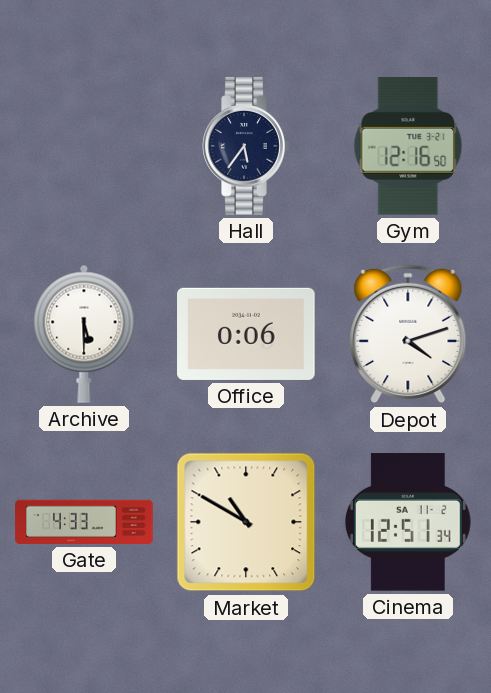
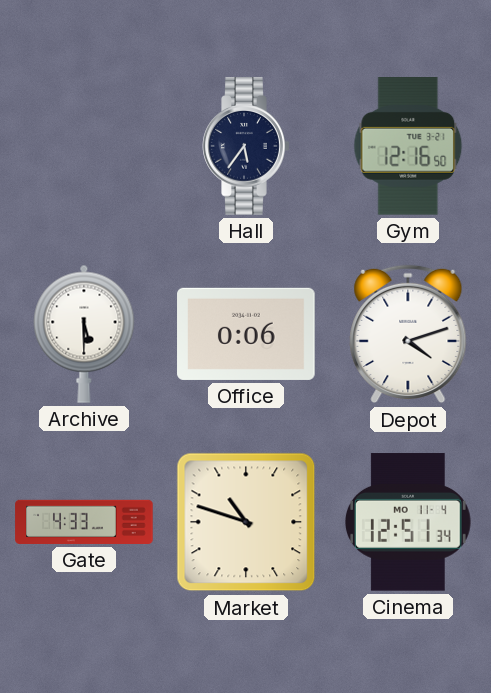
Market: 10:50 -> 10:48 (246, 522)
Cinema date: SA 11-2 -> MO 11-4 (408, 522)
